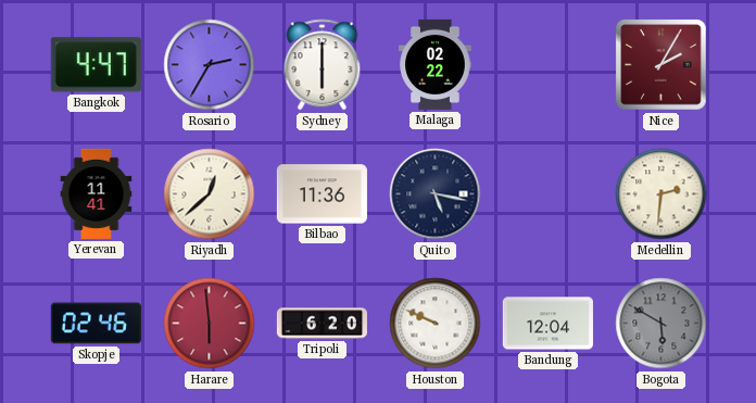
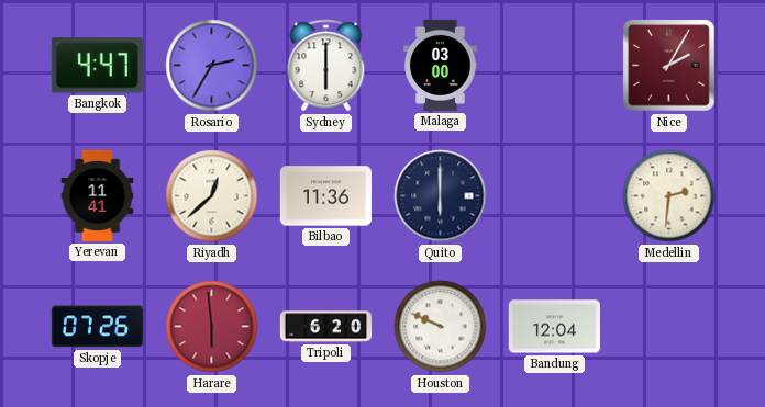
Malaga: 02:22 -> 03:00 (441, 65)
Quito: 5:17 -> 6:00 (441, 196)
Skopje: 02:46 -> 07:26 (97, 327)
Bogota: 5:50 -> none (661, 324)
